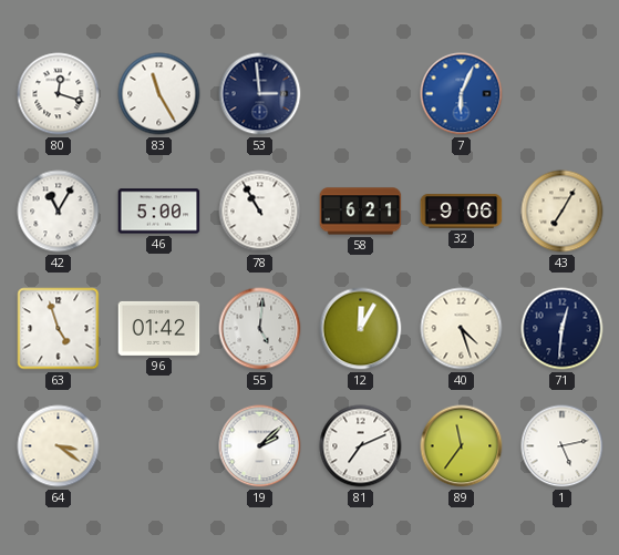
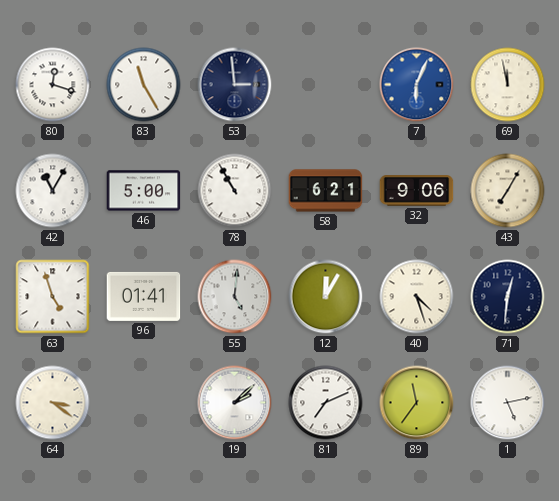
69: none -> 11:58 (508, 85)
96: 01:42 -> 01:41 (144, 296)
